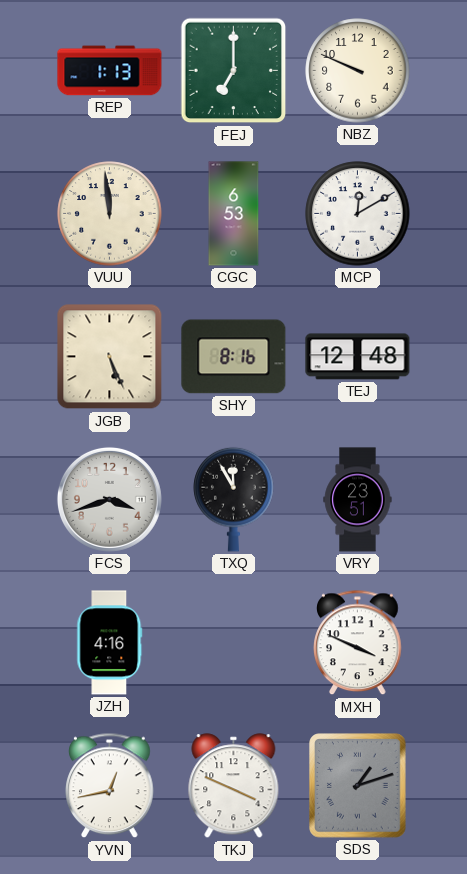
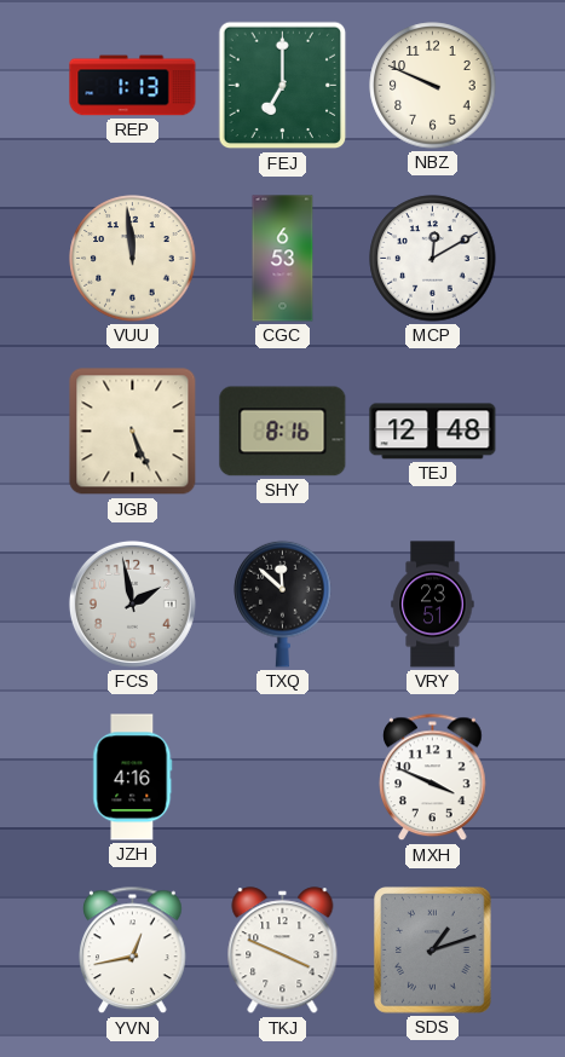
FCS: 3:42 -> 1:58 (132, 603)
TXQ: 11:55 -> 11:52 (283, 603)
